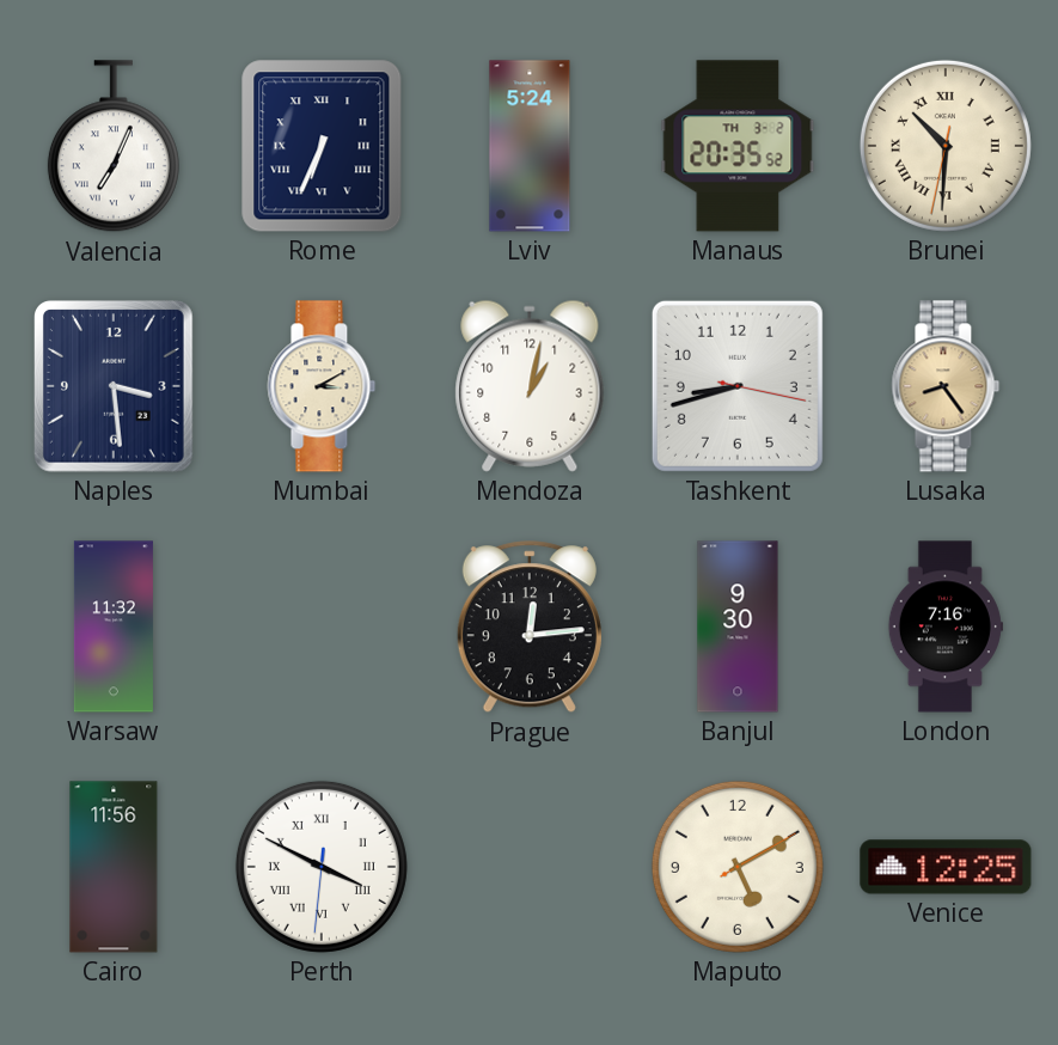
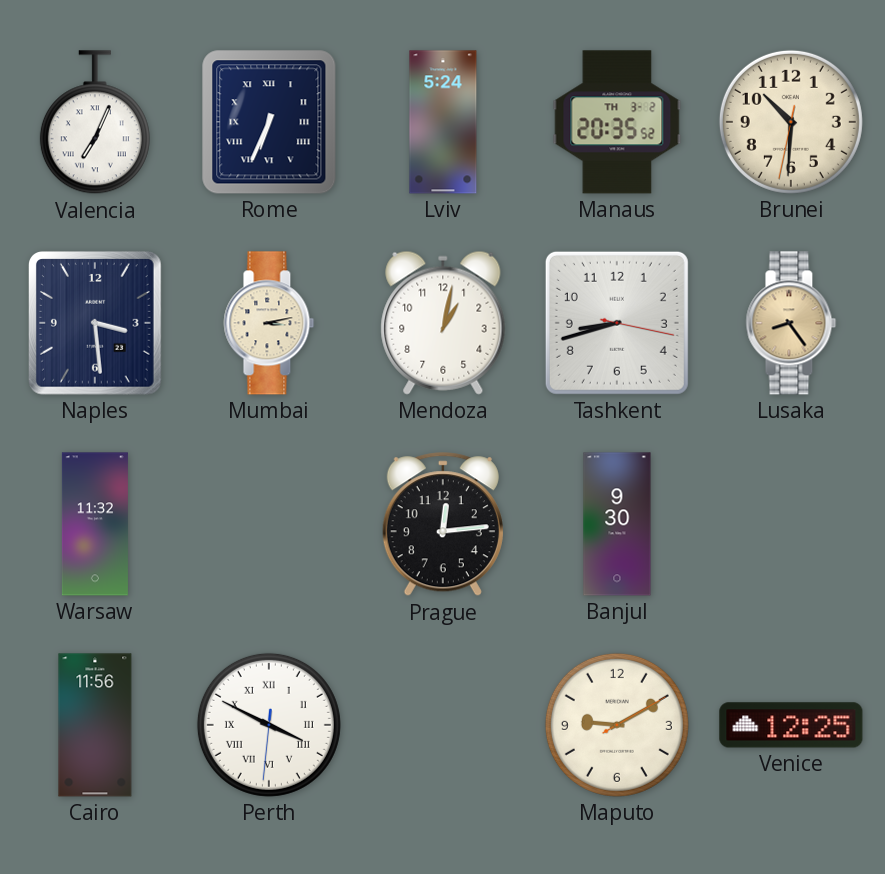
Brunei numerals: Roman -> Arabic (791, 122)
Mumbai: 3:10 -> 3:13 (269, 323)
London: 7:16 -> none (946, 627)
Maputo: 5:10 -> 9:10 (617, 725)
